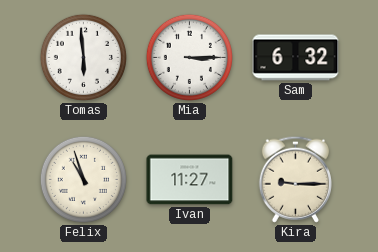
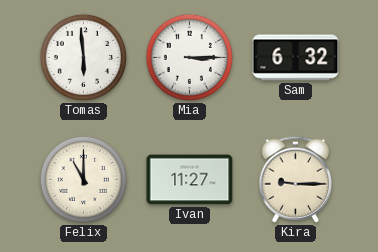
Felix: 10:57 -> 11:00 (83, 179)
